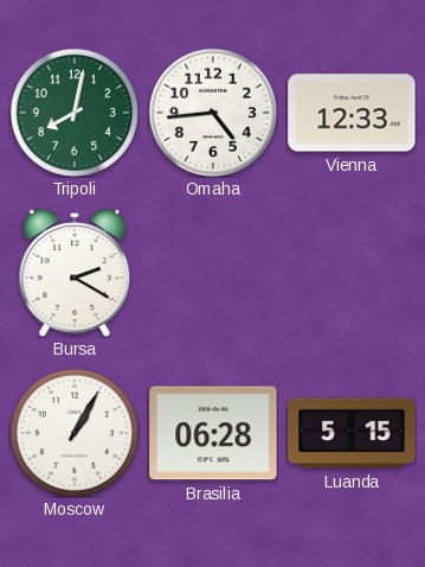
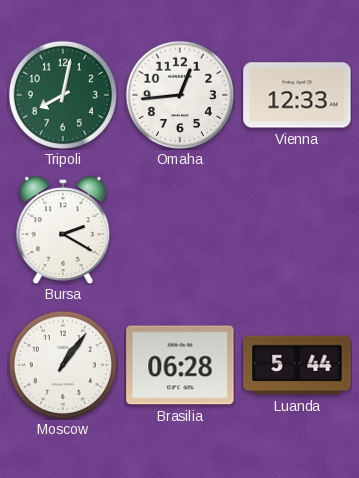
Omaha: 4:44 -> 12:44 (180, 95)
Moscow: 1:05 -> 1:06 (63, 365)
Luanda: 5:15 -> 5:44 (297, 365)
